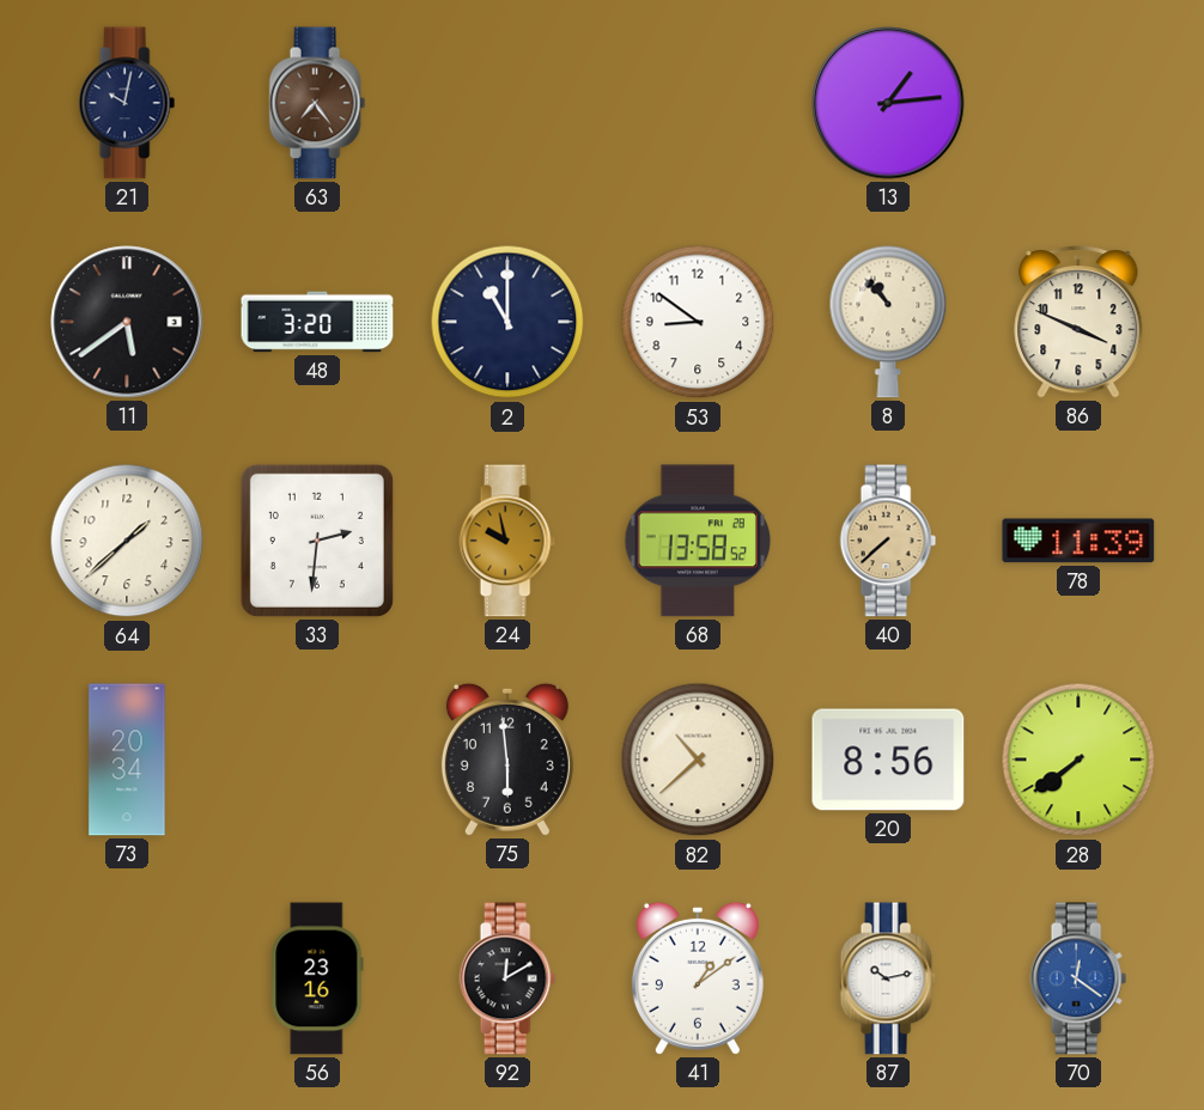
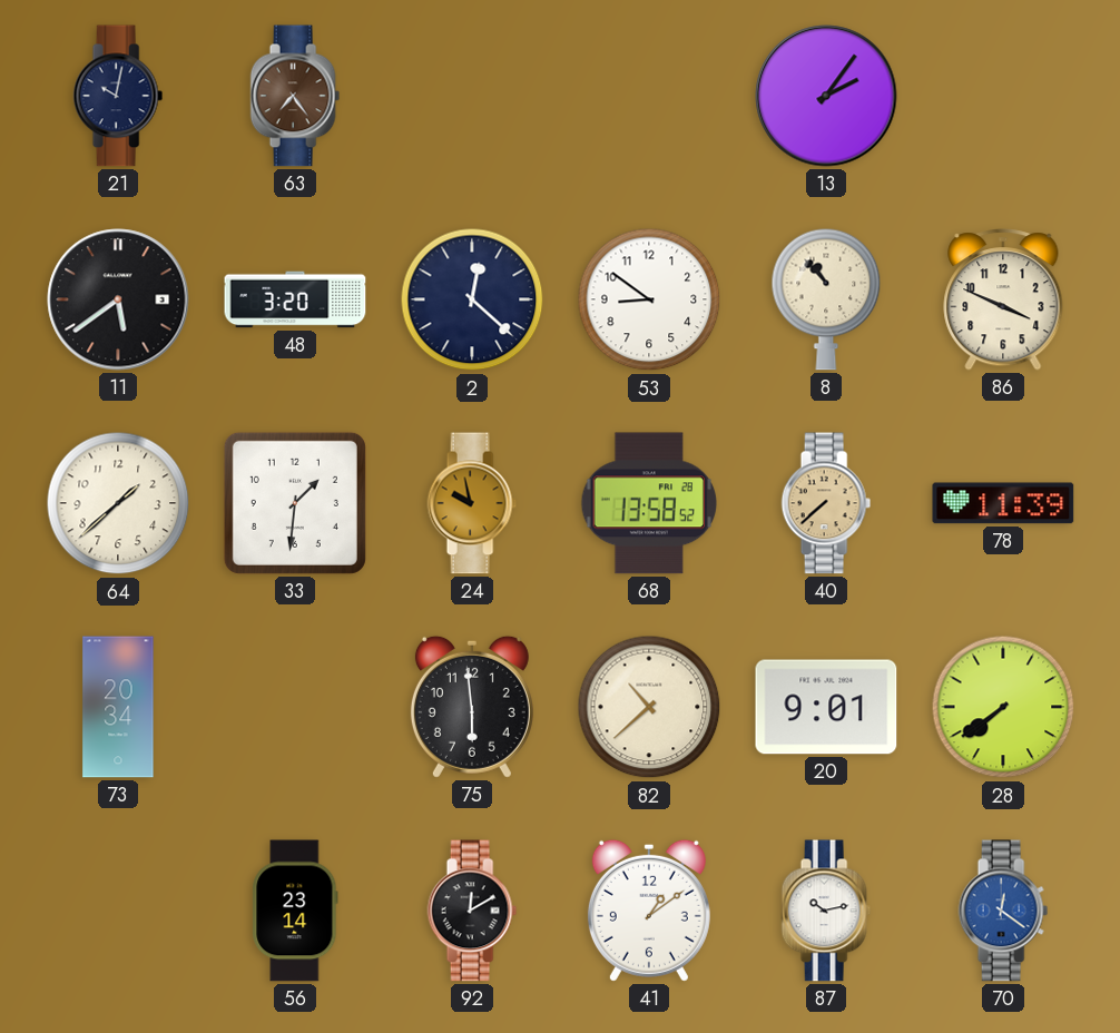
13: 1:14 -> 2:06 (826, 96)
2: 11:00 -> 12:22 (472, 299)
33: 2:31 -> 1:31 (295, 503)
20: 8:56 -> 9:01 (826, 707)
56: 23:16 -> 23:14 (295, 911)
